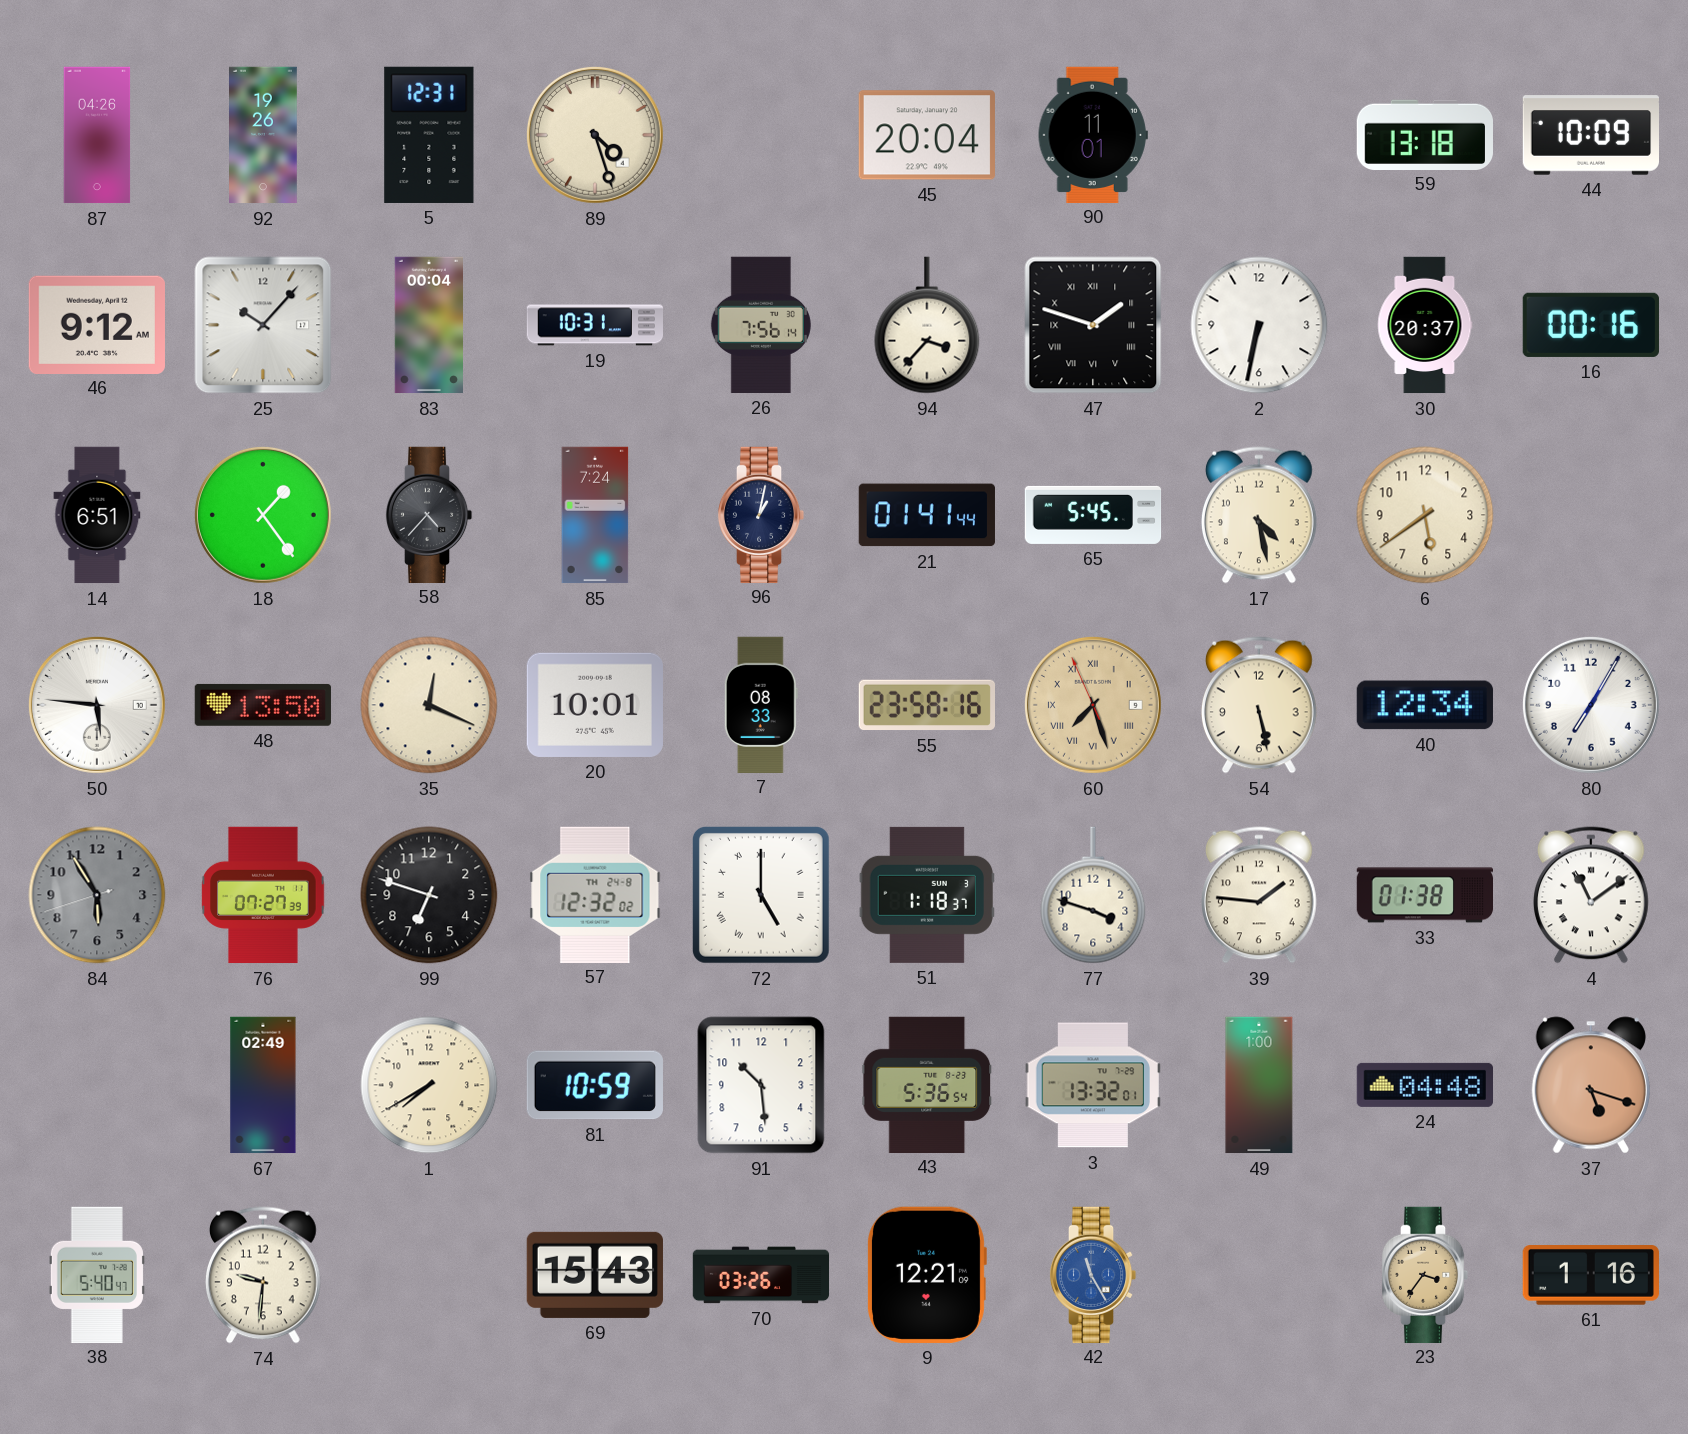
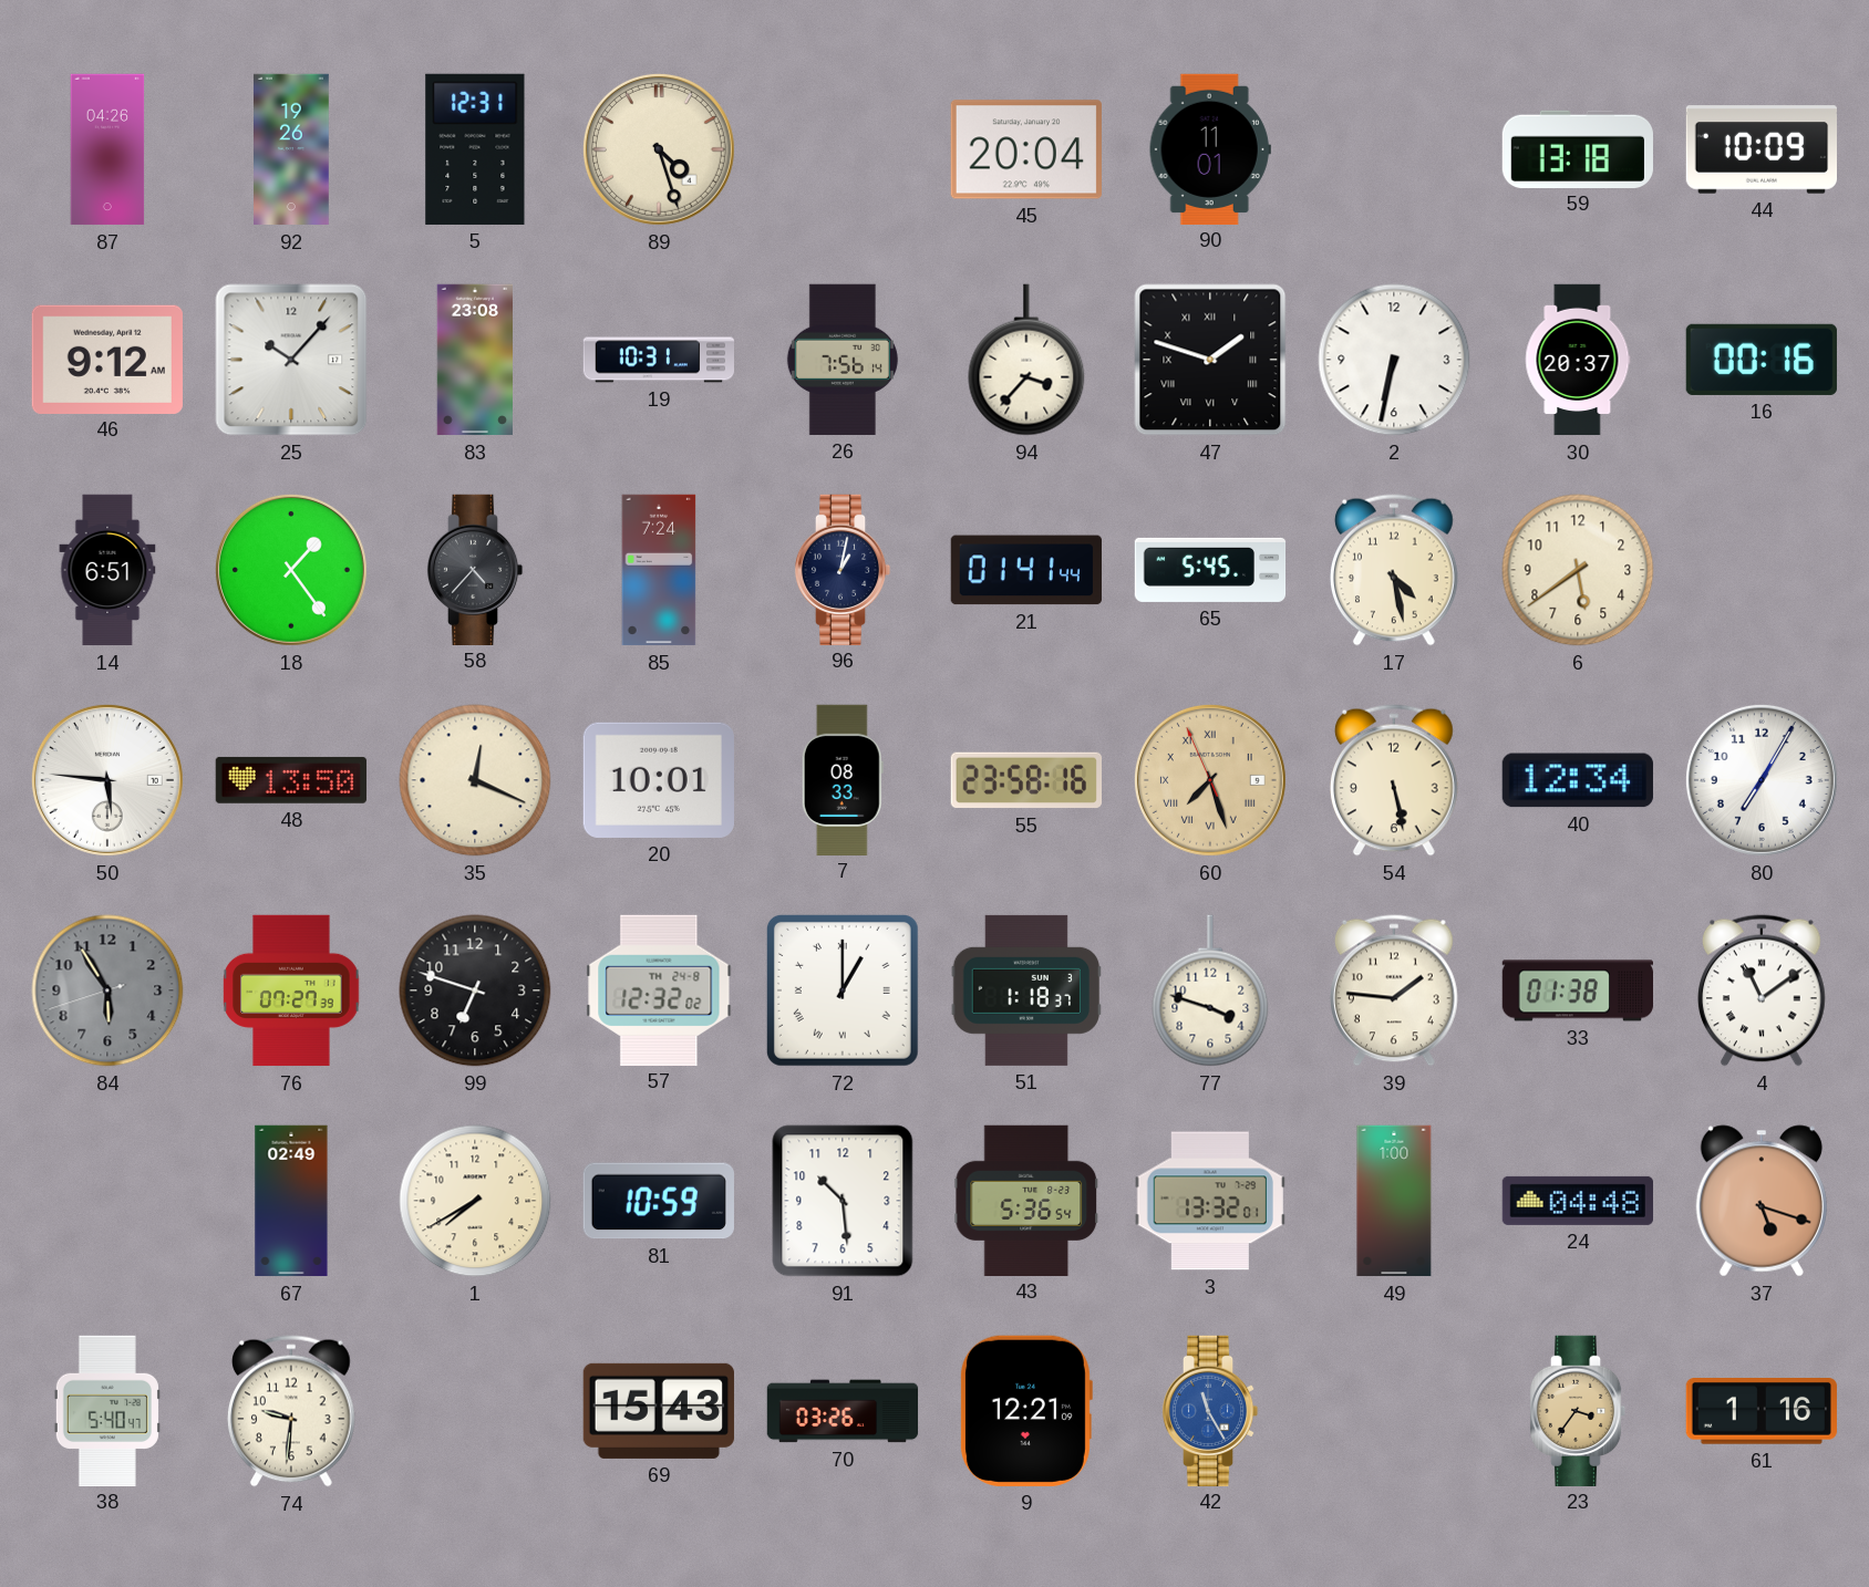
83: 00:04 -> 23:08 (474, 360)
72: 5:00 -> 1:00 (843, 990)
